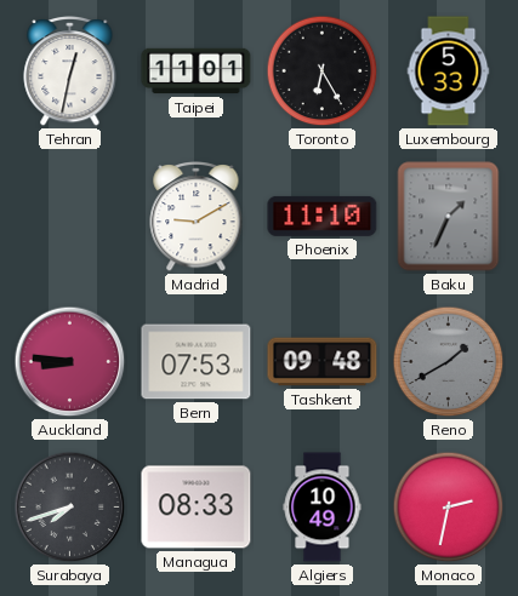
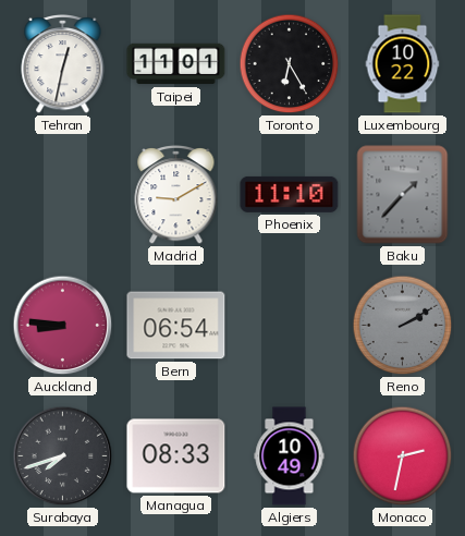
Luxembourg: 5:33 -> 10:22 (403, 64)
Baku: 1:34 -> 1:37 (403, 195)
Bern: 07:53 -> 06:54 (176, 326)
Tashkent: 09:48 -> none (323, 362)
Reno: 1:40 -> 2:10 (403, 326)
